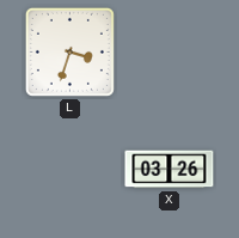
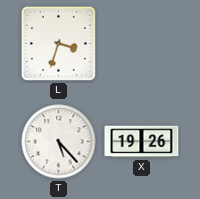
T: none -> 5:23 (59, 142)
X: 03:26 -> 19:26 (142, 142)
